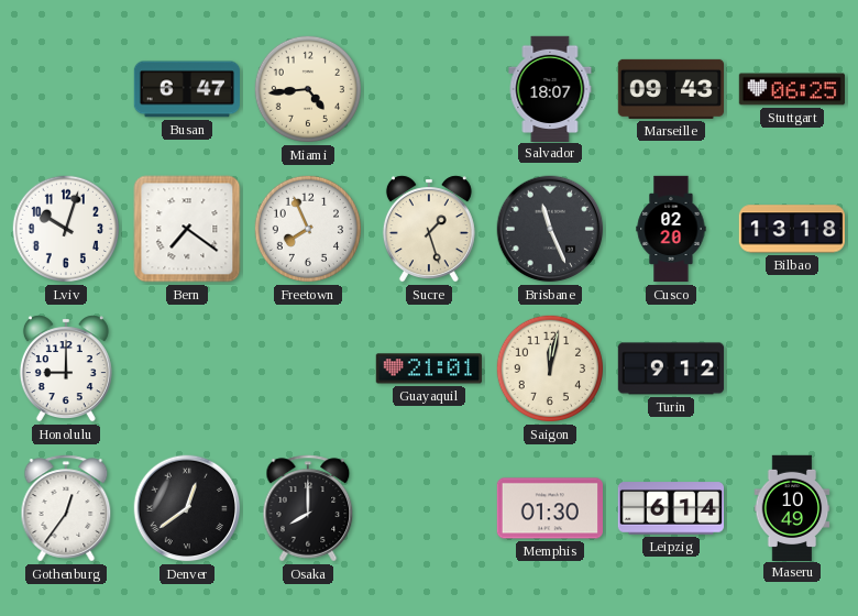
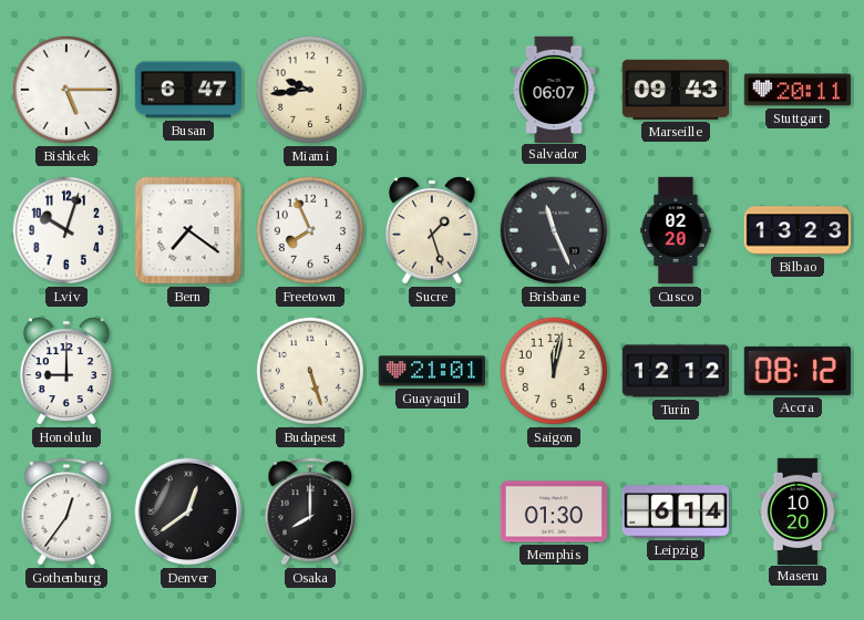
Bishkek: none -> 5:15 (66, 90)
Miami: 4:44 -> 9:44 (310, 90)
Salvador: 18:07 -> 06:07 (554, 89)
Stuttgart: 06:25 -> 20:11 (796, 90)
Bilbao: 13:18 -> 13:23 (796, 230)
Budapest: none -> 5:27 (310, 371)
Turin: 9:12 -> 12:12 (676, 371)
Accra: none -> 08:12 (798, 371)
Maseru: 10:49 -> 10:20 (798, 510)
